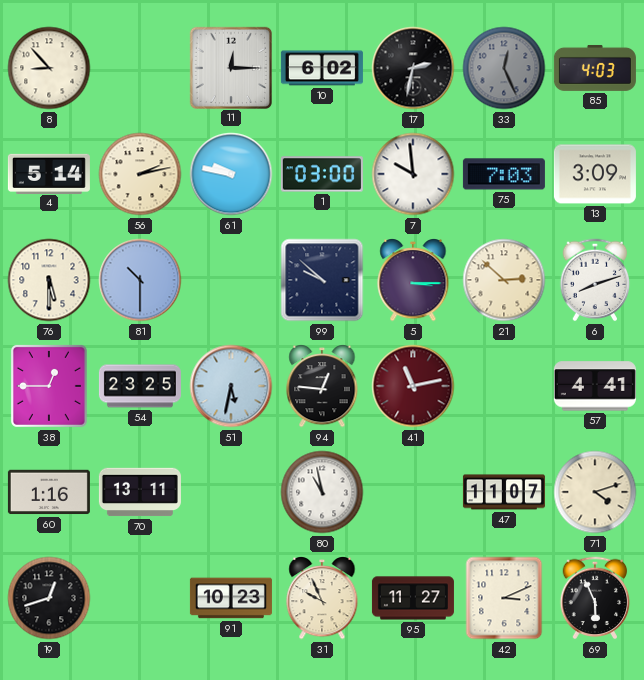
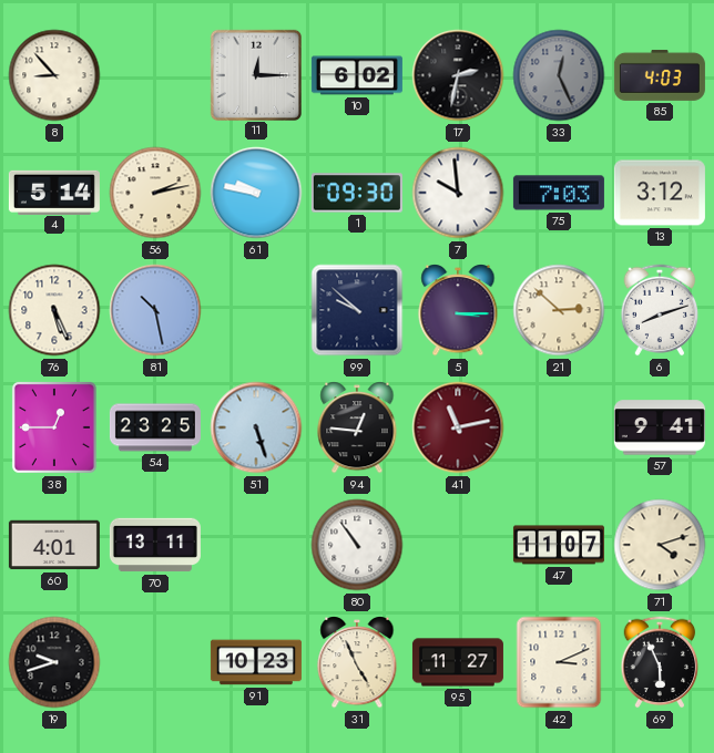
1: 03:00 -> 09:30 (357, 193)
13: 3:09 -> 3:12 (660, 193)
76: 5:30 -> 5:26 (54, 310)
81: 10:30 -> 10:28 (155, 310)
51: 5:32 -> 5:27 (256, 427)
57: 4:41 -> 9:41 (660, 427)
60: 1:16 -> 4:01 (54, 545)
80: 10:58 -> 10:54 (357, 545)
19: 12:42 -> 9:42 (54, 662)
31: 9:56 -> 4:56 (357, 663)
